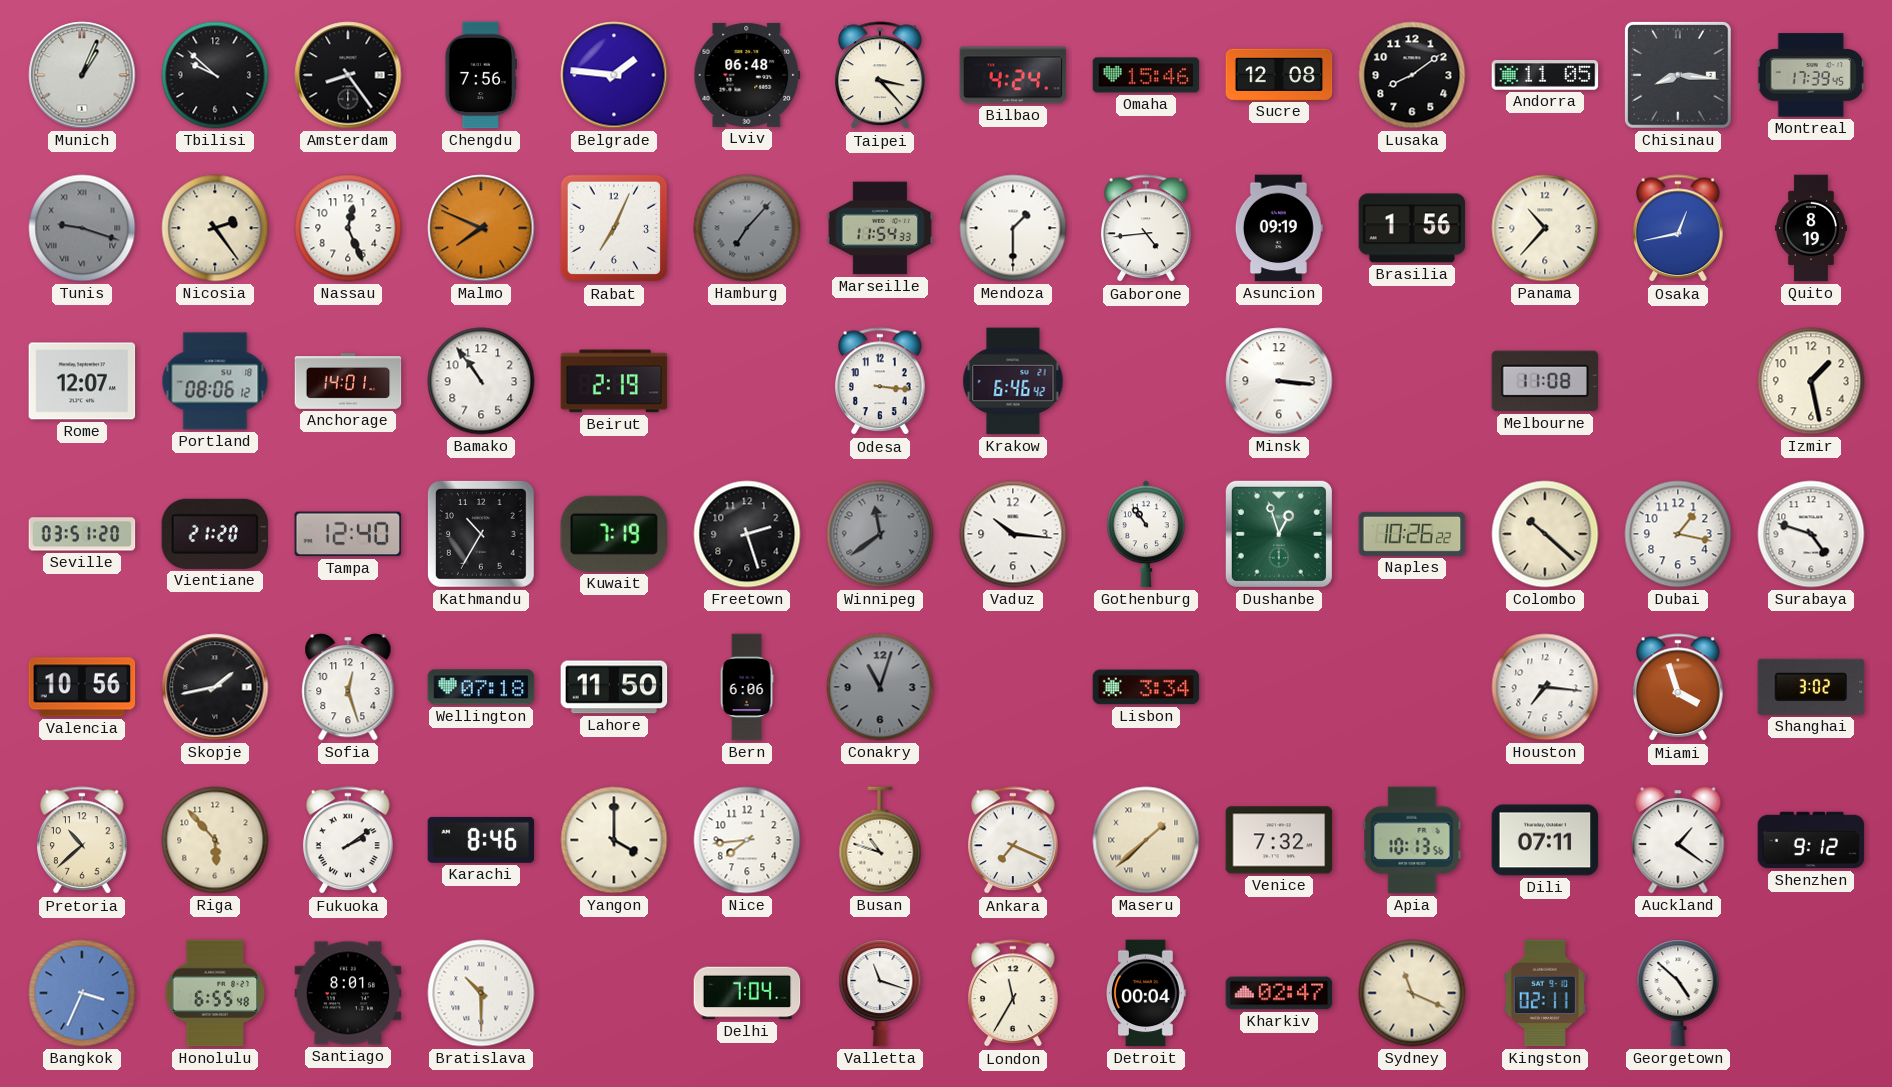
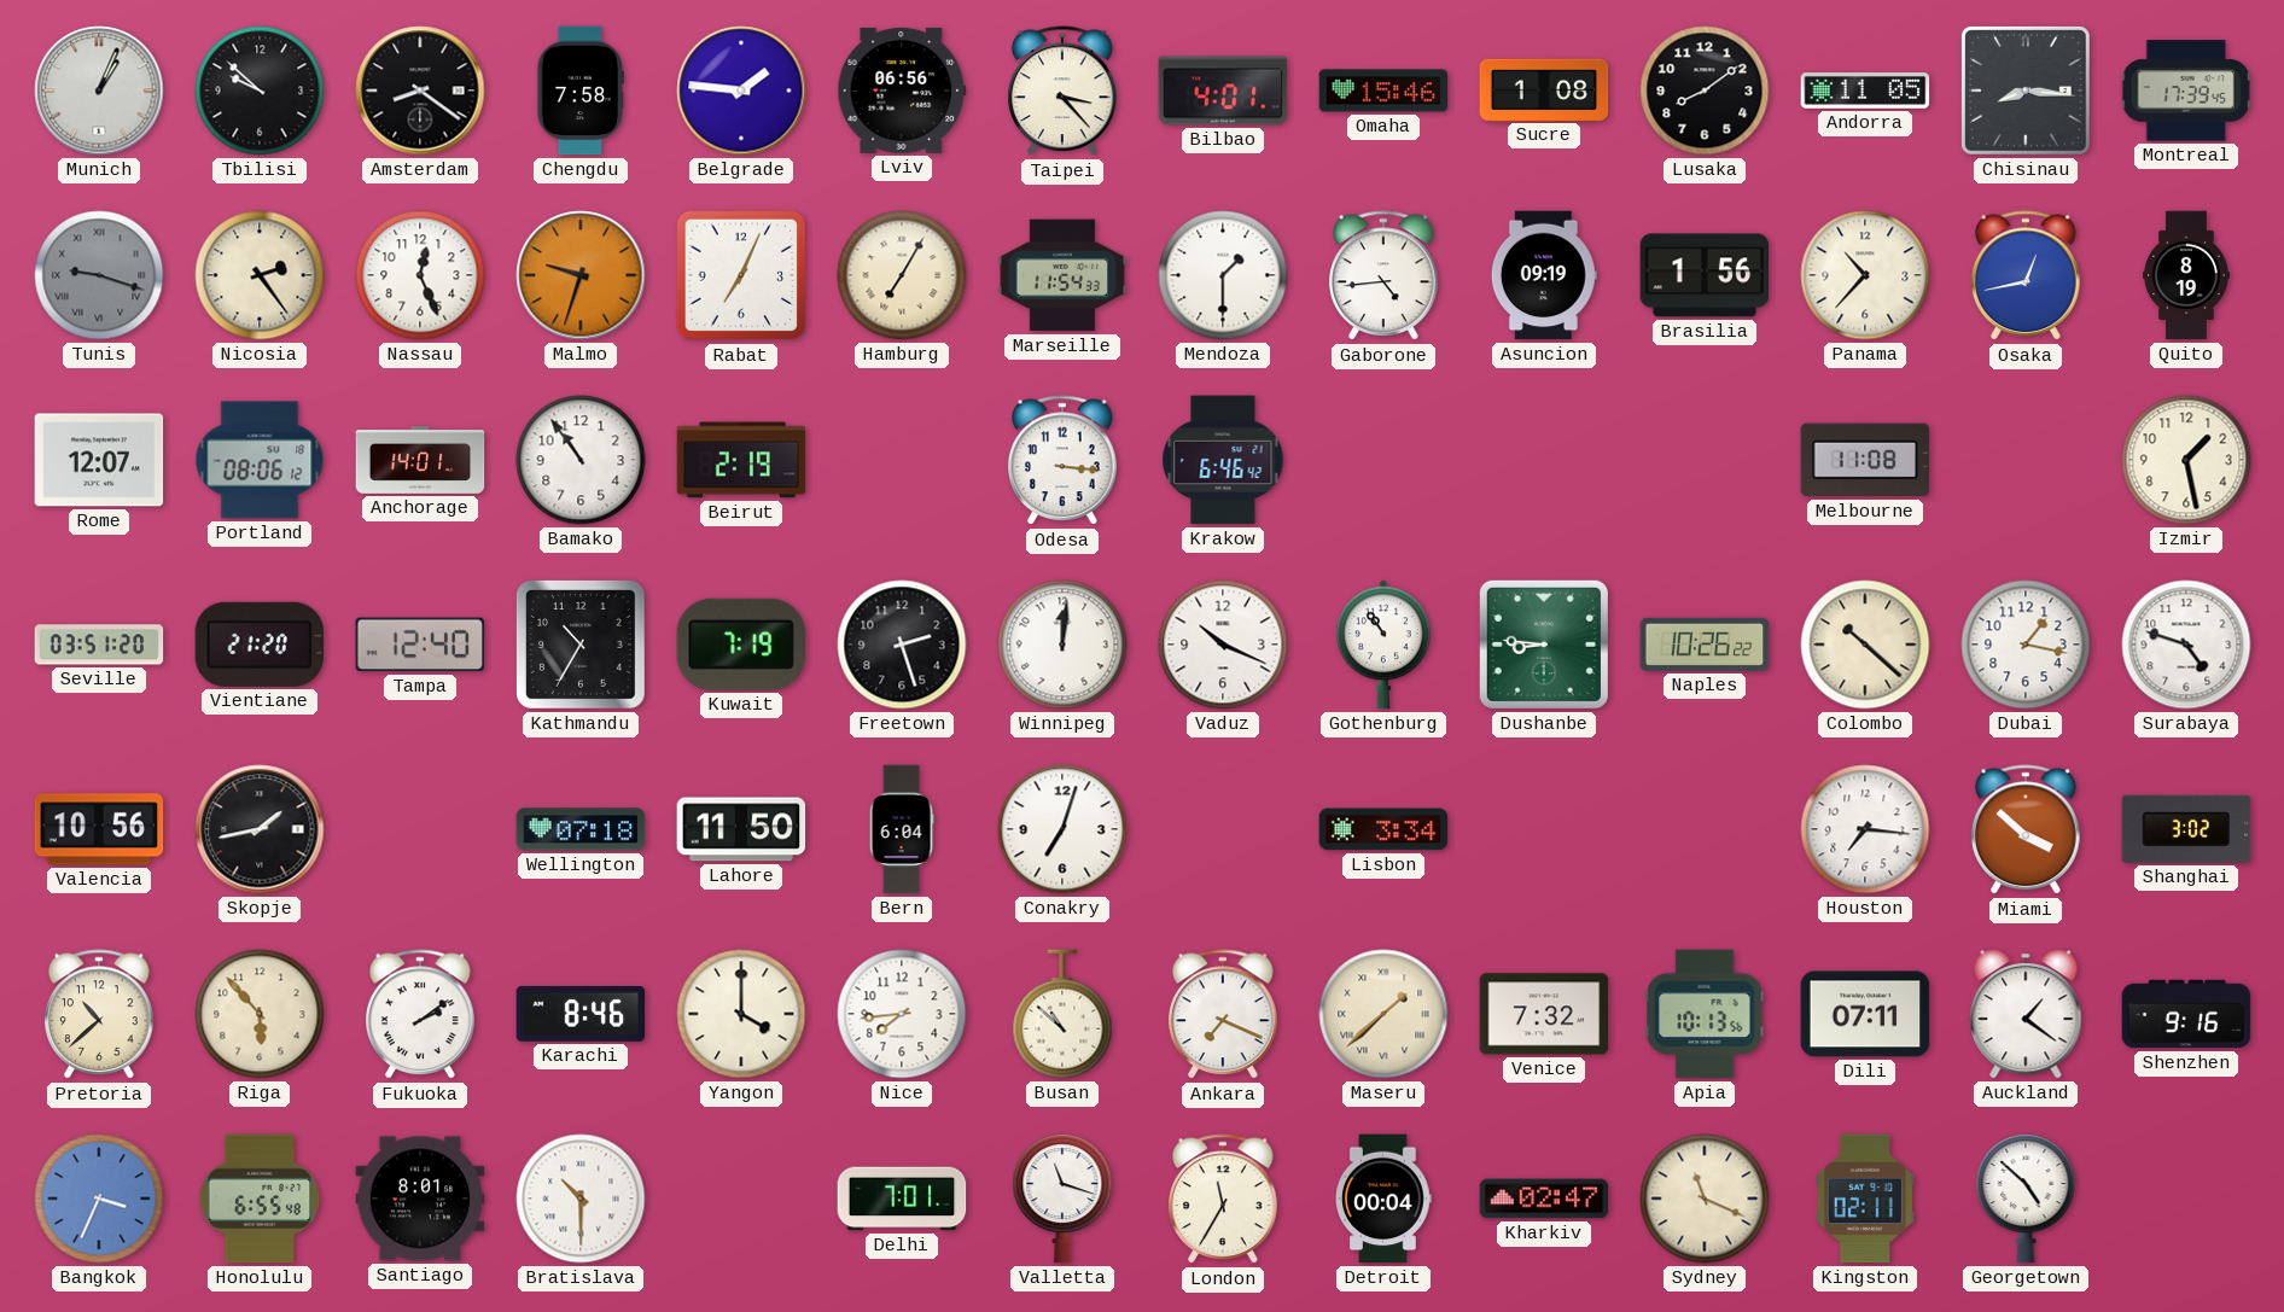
Amsterdam: 8:24 -> 8:21 (420, 91)
Chengdu: 7:56 -> 7:58 (579, 91)
Lviv: 06:48 -> 06:56 (902, 91)
Bilbao: 4:24 -> 4:01 (1223, 91)
Sucre: 12:08 -> 1:08 (1544, 89)
Malmo: 7:49 -> 9:33 (581, 275)
Hamburg: 7:07 -> 7:05 (902, 275)
Hamburg dial: grey -> cream (902, 275)
Minsk: 3:16 -> none (1279, 381)
Winnipeg: 11:39 -> 12:01 (1062, 645)
Winnipeg dial: grey -> white (1062, 645)
Vaduz: 10:16 -> 10:19 (1223, 645)
Dushanbe: 12:57 -> 8:46 (1544, 645)
Sofia: 12:27 -> none (348, 687)
Bern: 6:06 -> 6:04 (902, 829)
Conakry: 11:03 -> 7:03 (1062, 829)
Conakry dial: grey -> white (1062, 829)
Miami: 3:57 -> 3:52 (2026, 830)
Busan: 10:48 -> 10:52 (1062, 1014)
Shenzhen: 9:12 -> 9:16 (2186, 1014)
Delhi: 7:04 -> 7:01 (902, 1199)
